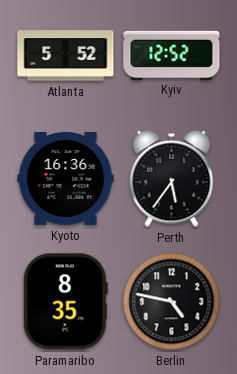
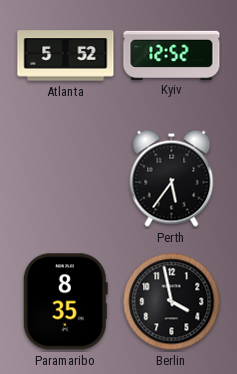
Kyoto: 16:36 -> none (66, 178)
Berlin: 4:47 -> 3:58 (172, 302)
